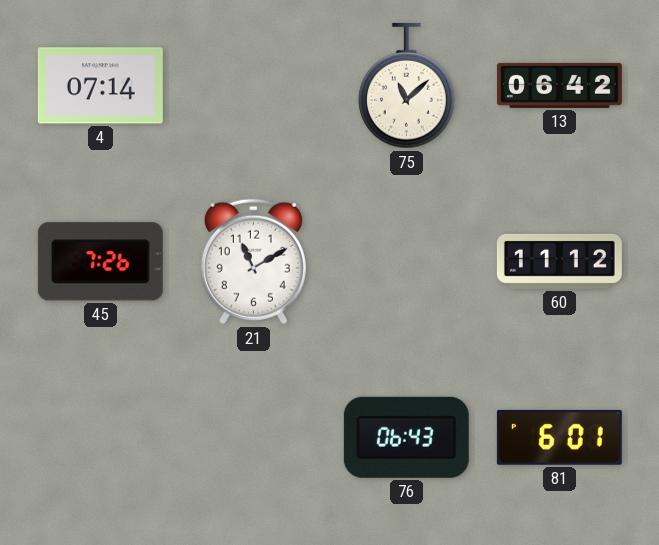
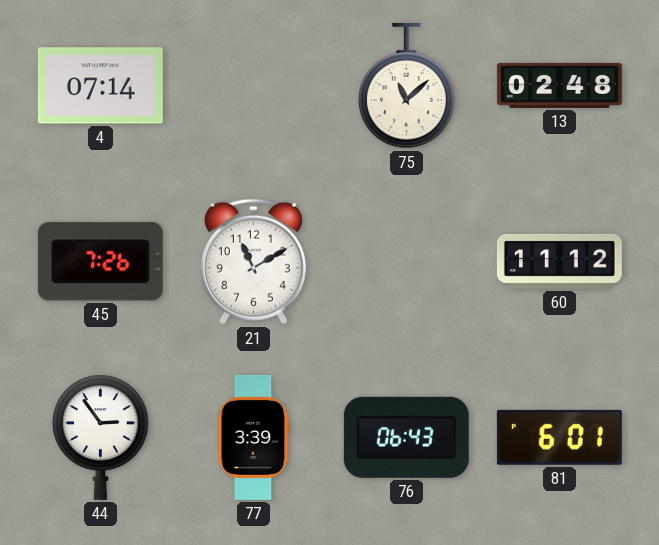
13: 06:42 -> 02:48 (559, 85)
44: none -> 2:54 (101, 437)
77: none -> 3:39 (254, 437)
